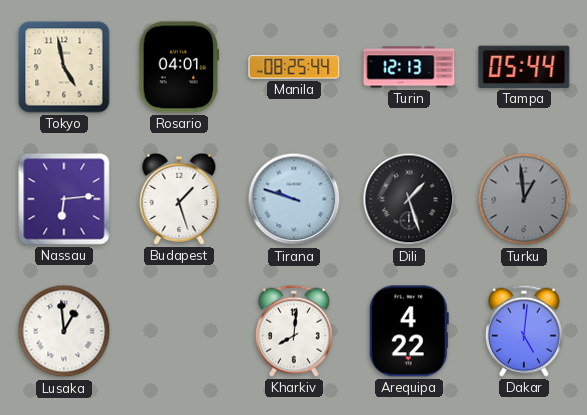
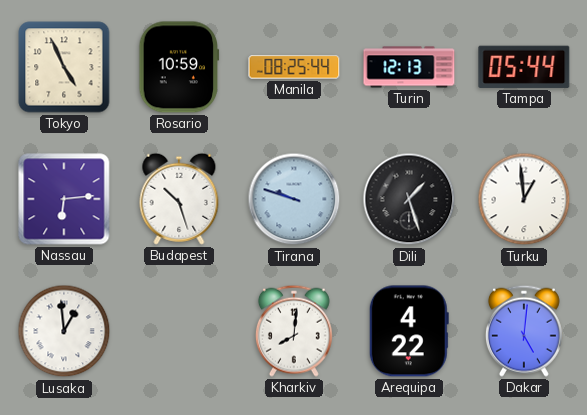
Tokyo: 4:58 -> 4:56 (64, 67)
Rosario: 04:01 -> 10:59 (179, 67)
Budapest: 1:27 -> 10:27 (179, 199)
Turku dial: grey -> white (524, 199)
